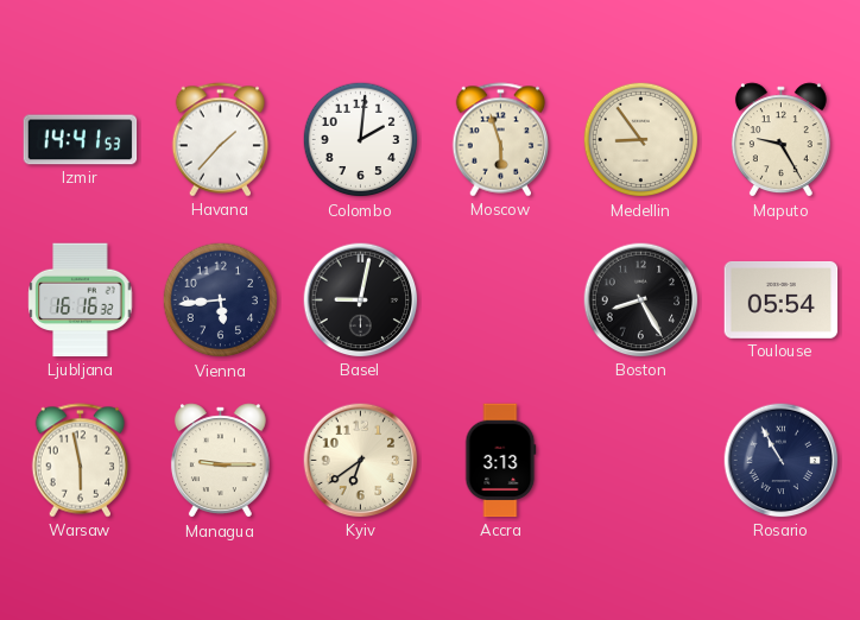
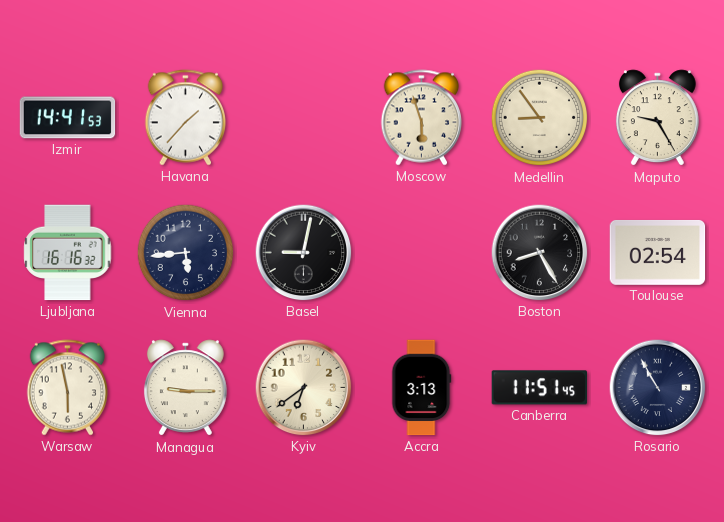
Colombo: 2:01 -> none (361, 140)
Toulouse: 05:54 -> 02:54 (658, 252)
Canberra: none -> 11:51 (540, 388)
